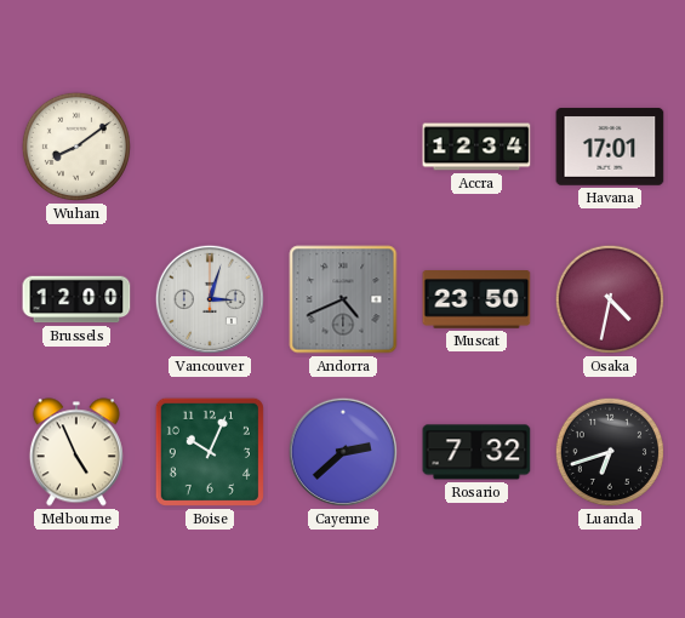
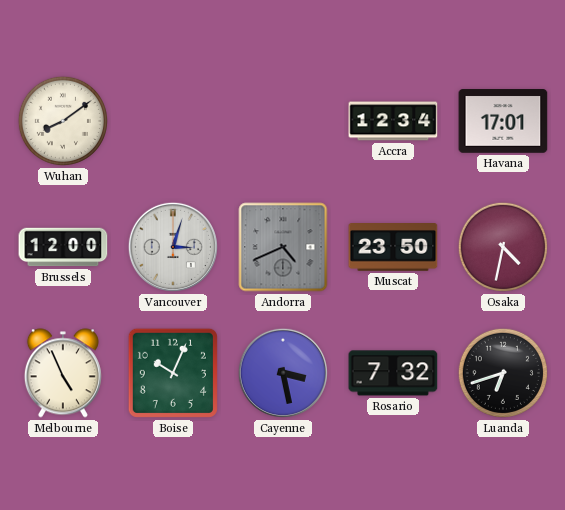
Cayenne: 2:38 -> 3:28 (283, 373)
